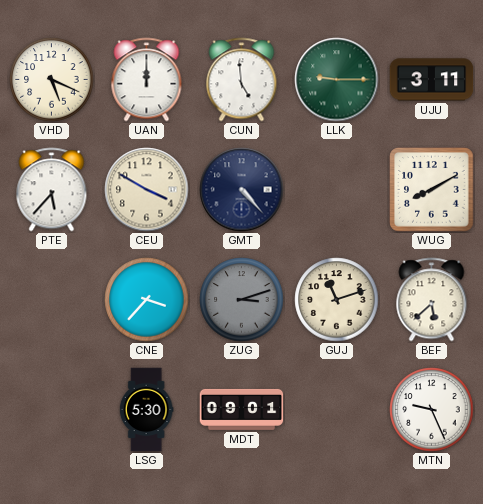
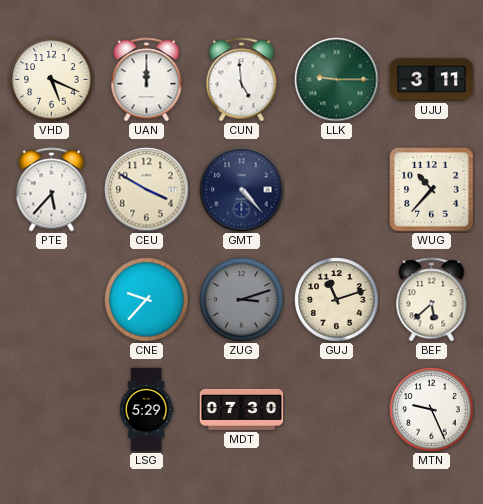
WUG: 8:10 -> 10:37 (432, 190)
CNE: 3:37 -> 9:37 (147, 300)
LSG: 5:30 -> 5:29 (146, 410)
MDT: 09:01 -> 07:30 (242, 409)
